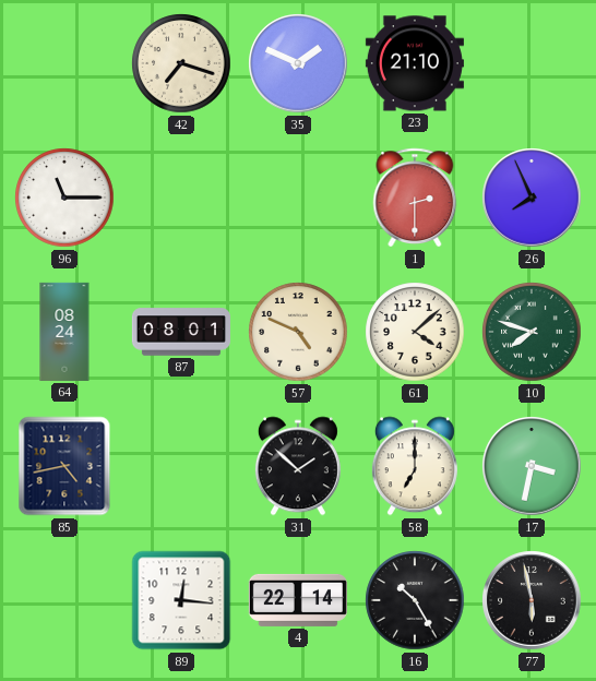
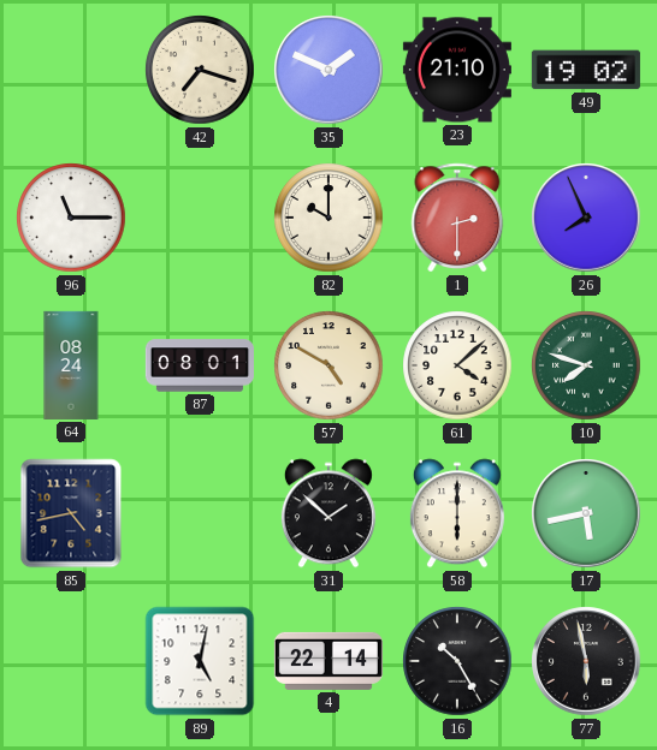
49: none -> 19:02 (586, 70)
82: none -> 10:00 (328, 218)
57: 4:49 -> 4:50 (328, 365)
58: 7:00 -> 6:00 (457, 513)
17: 3:32 -> 5:43 (586, 513)
89: 12:16 -> 5:02 (200, 661)
